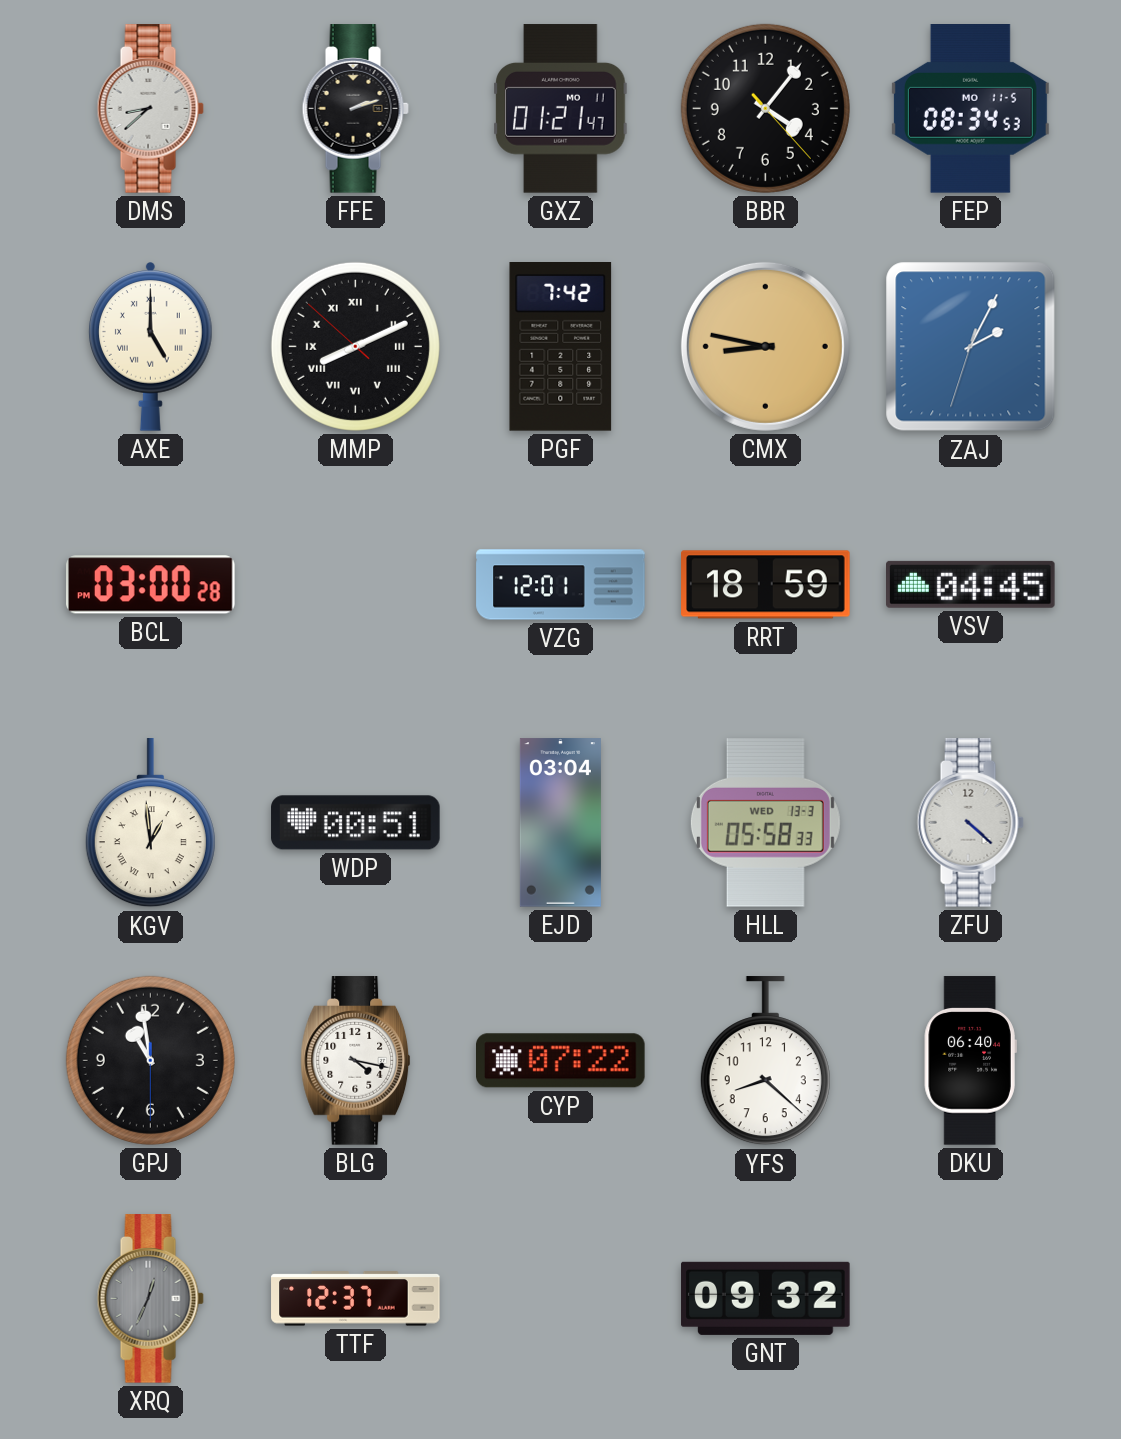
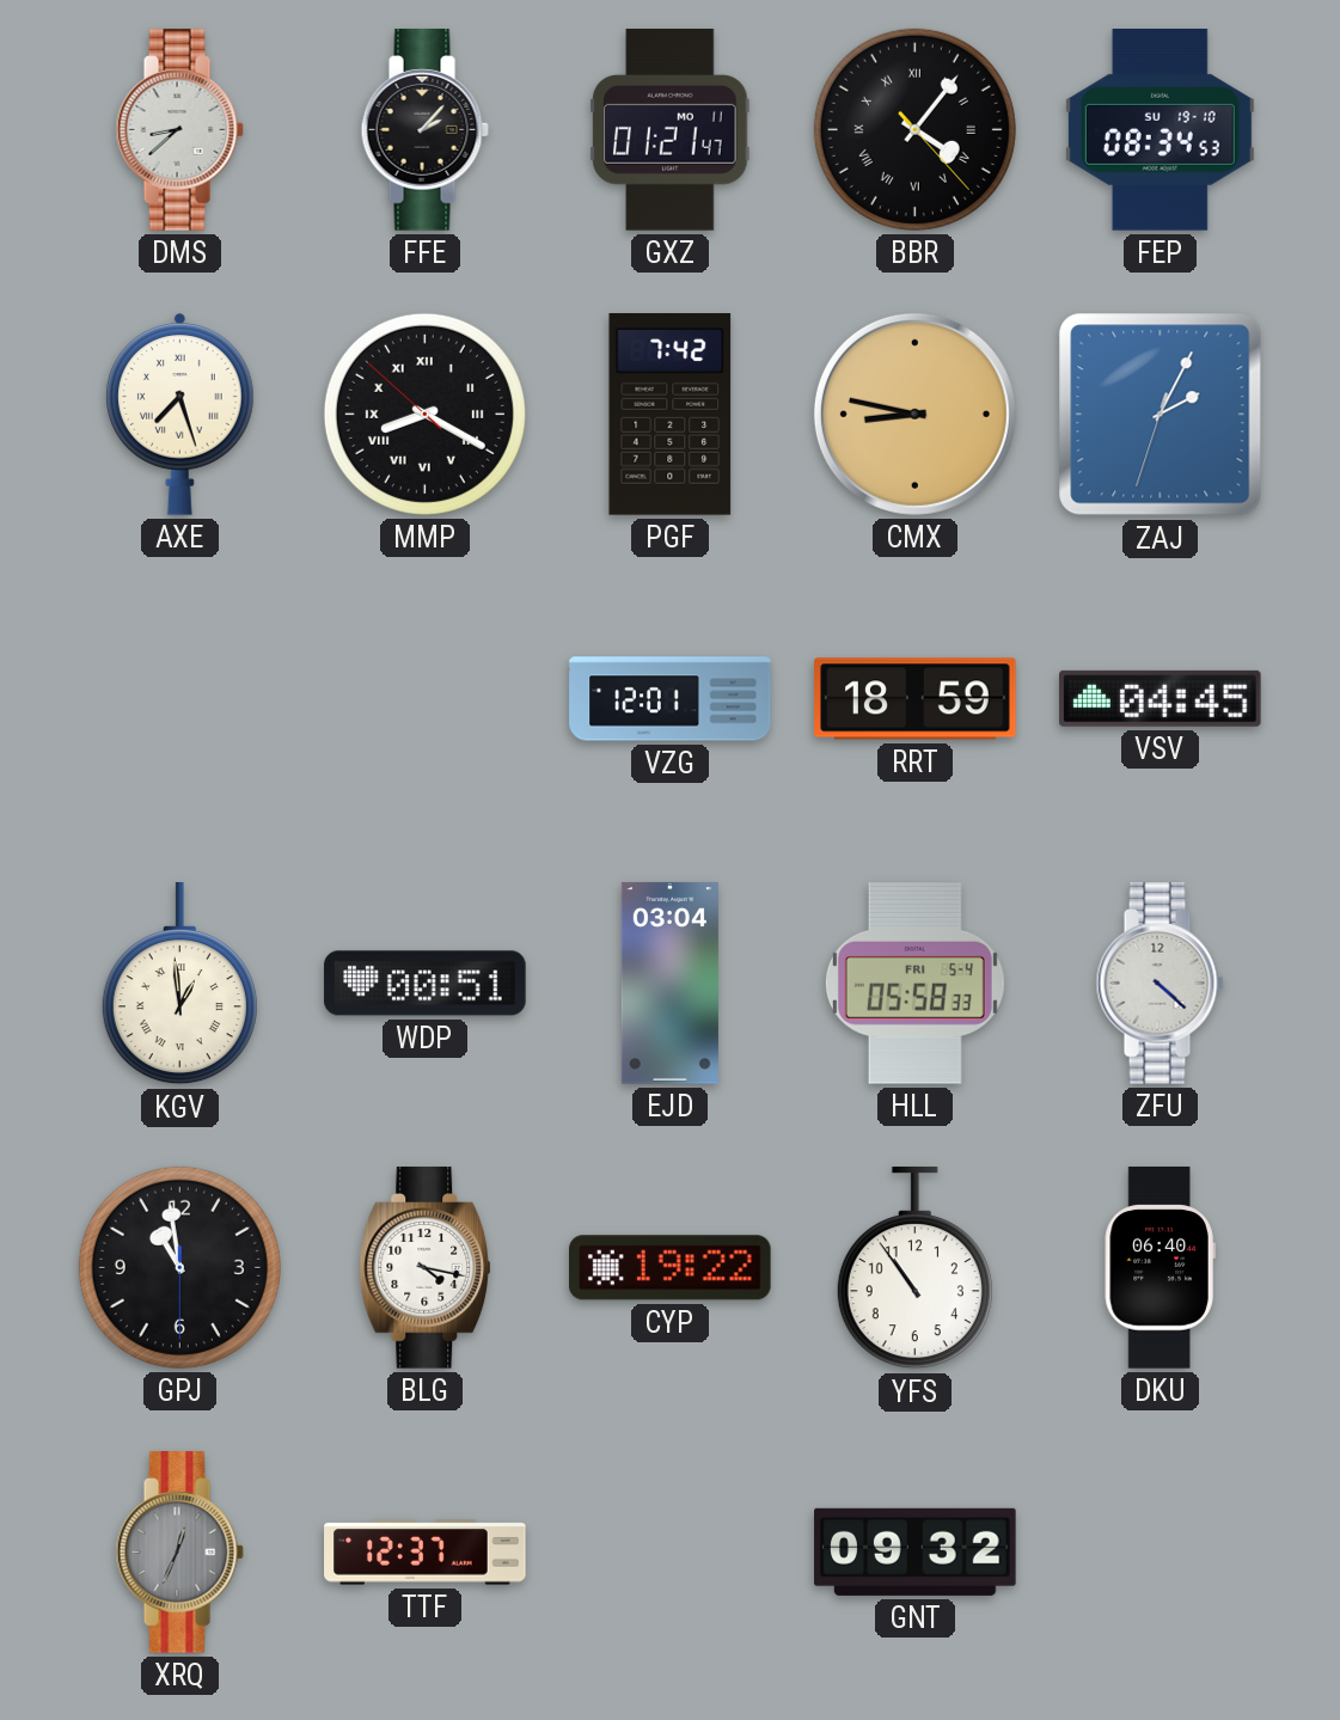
FFE: 2:12 -> 2:07 (424, 130)
BBR numerals: Arabic -> Roman (914, 129)
FEP date: MO 11-5 -> SU 19-10 (1160, 130)
AXE: 5:00 -> 7:27 (179, 415)
MMP: 8:10 -> 8:19 (424, 414)
BCL: 03:00 -> none (151, 585)
HLL date: WED 13-3 -> FRI 5-4 (914, 984)
CYP: 07:22 -> 19:22 (671, 1268)
YFS: 8:22 -> 10:54 (914, 1268)
